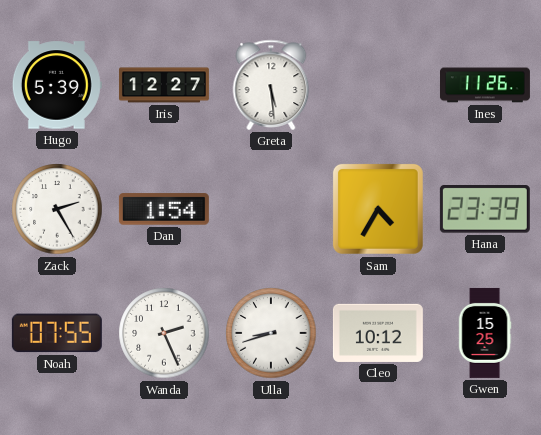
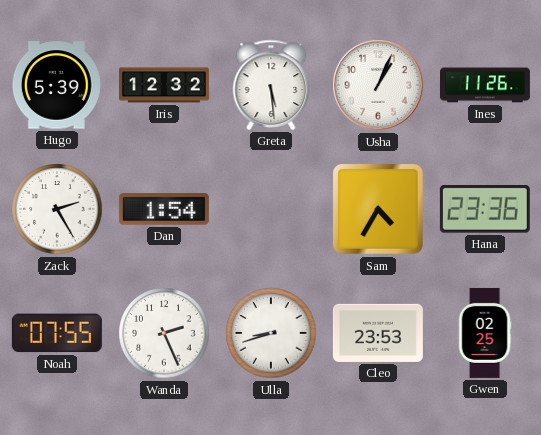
Iris: 12:27 -> 12:32 (164, 85)
Usha: none -> 1:04 (378, 85)
Hana: 23:39 -> 23:36 (485, 210)
Cleo: 10:12 -> 23:53 (378, 333)
Gwen: 15:25 -> 02:25 (485, 333)
